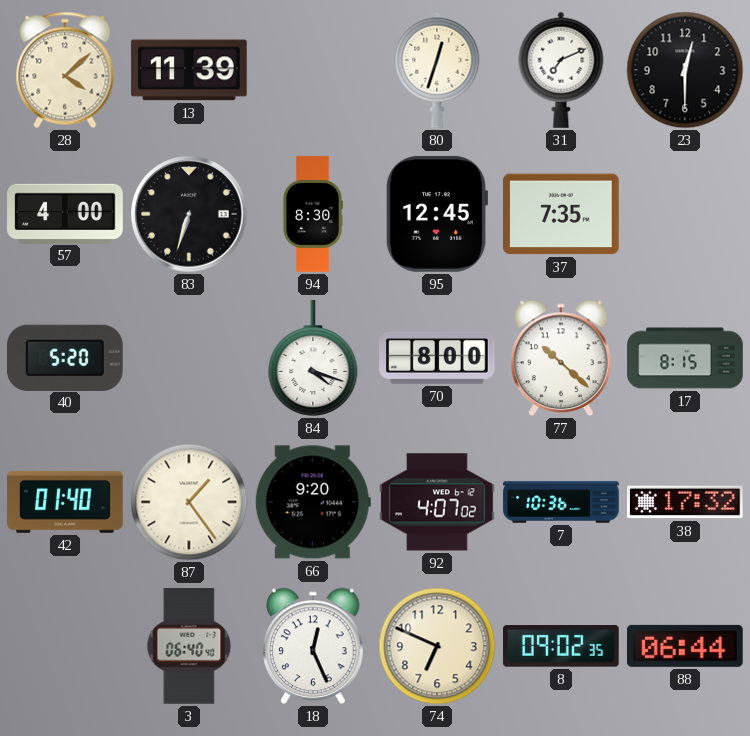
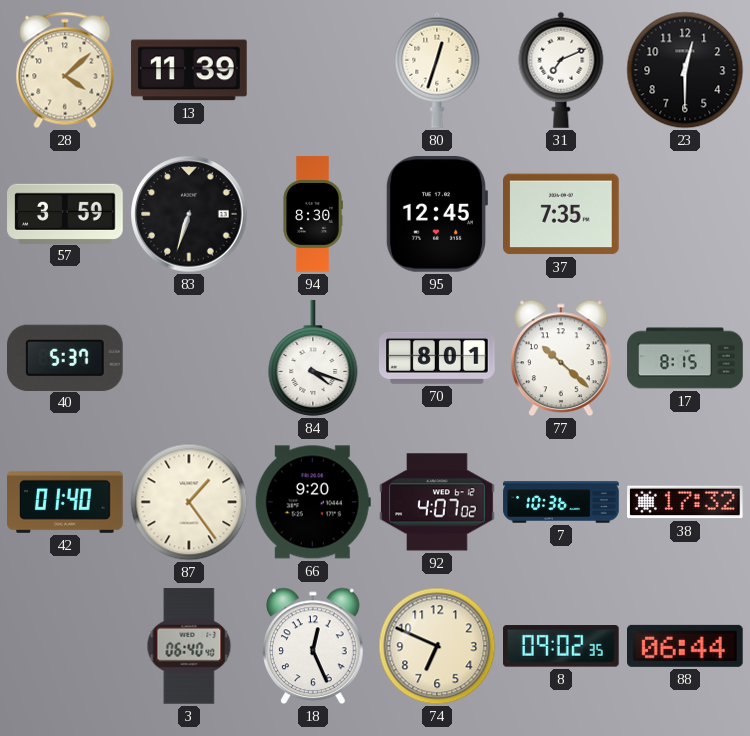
57: 4:00 -> 3:59 (65, 213)
40: 5:20 -> 5:37 (66, 357)
70: 8:00 -> 8:01 (437, 358)
